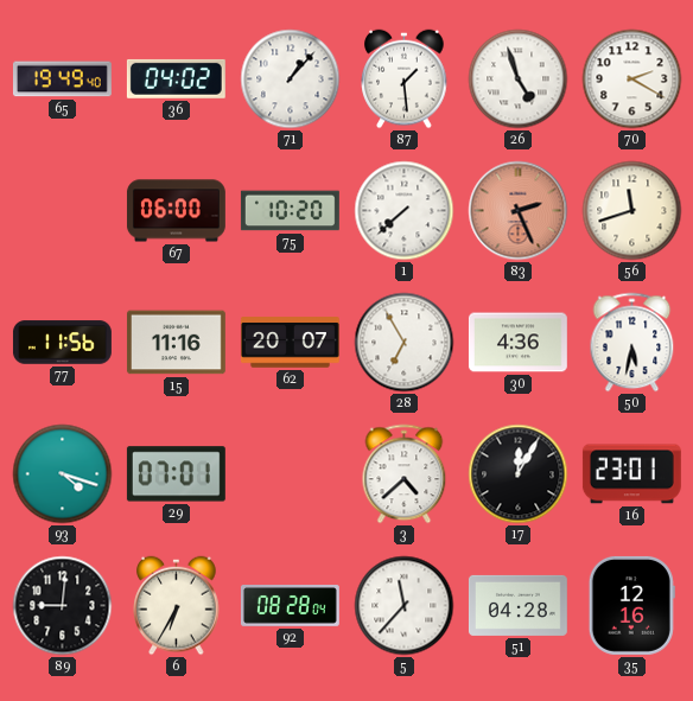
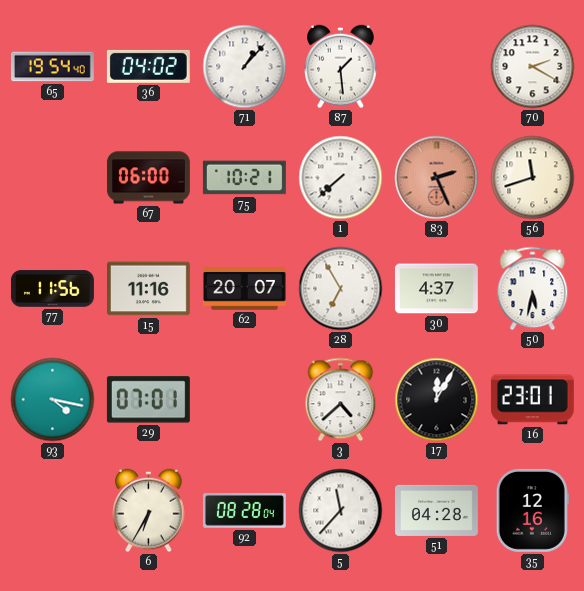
65: 19:49 -> 19:54 (52, 67)
26: 4:57 -> none (519, 79)
75: 10:20 -> 10:21 (244, 178)
30: 4:36 -> 4:37 (436, 289)
93: 4:18 -> 4:17 (53, 400)
89: 9:01 -> none (63, 606)
